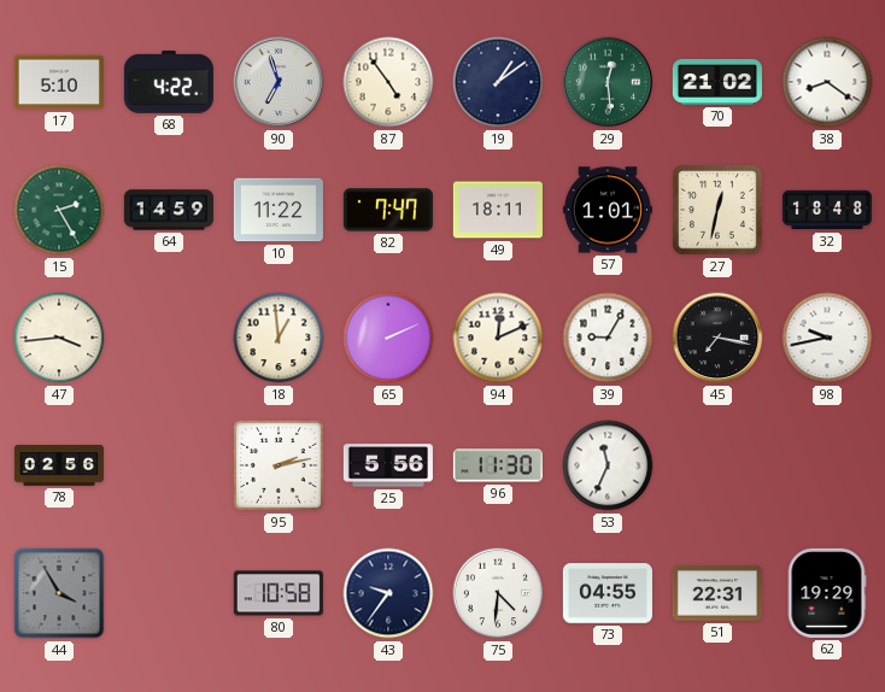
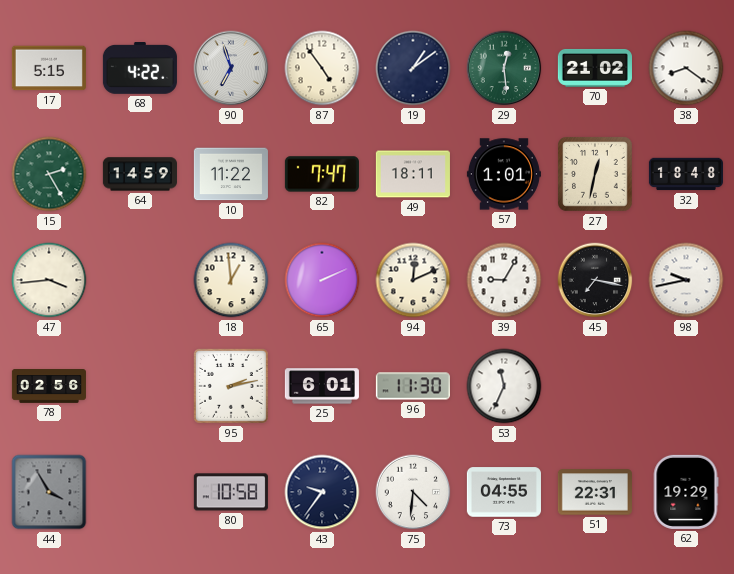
17: 5:10 -> 5:15 (49, 68)
25: 5:56 -> 6:01 (322, 386)
